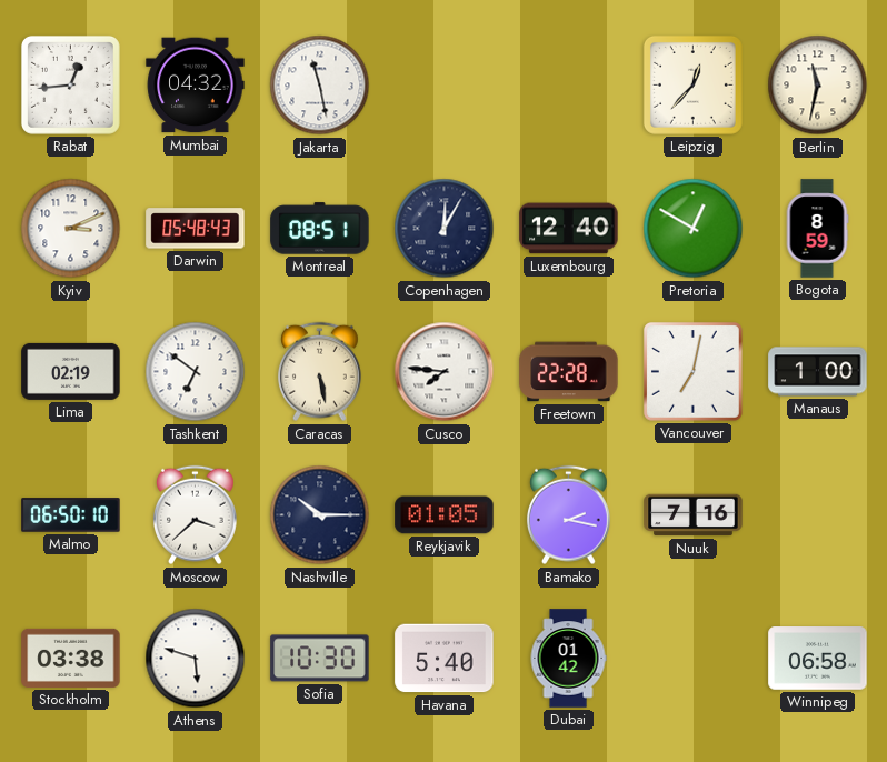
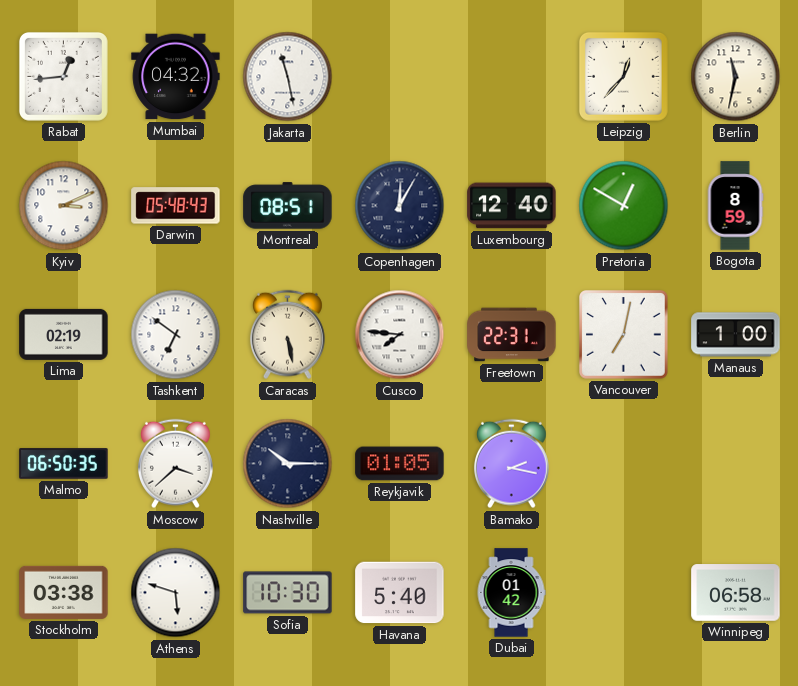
Freetown: 22:28 -> 22:31 (512, 335)
Malmo: 06:50:10 -> 06:50:35 (64, 464)
Nuuk: 7:16 -> none (694, 515)
